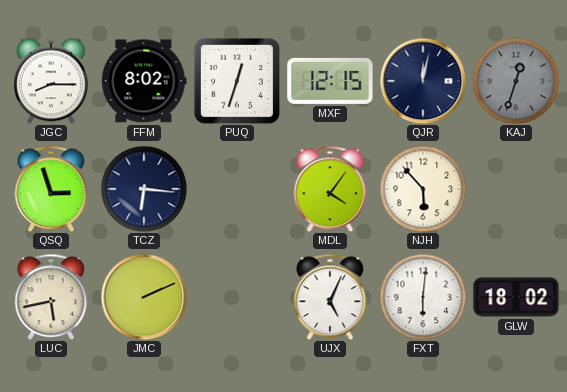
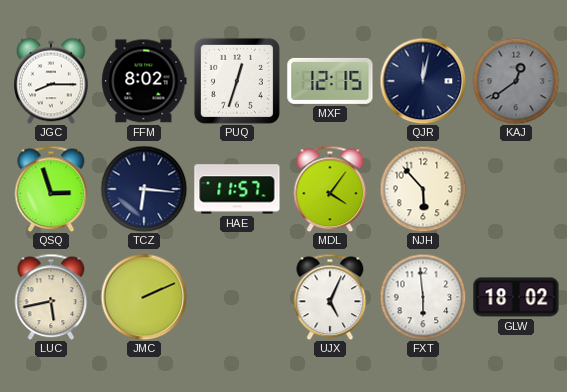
KAJ: 12:33 -> 12:39 (516, 81)
HAE: none -> 11:57 (237, 189)
FXT: 6:01 -> 5:59 (423, 297)
